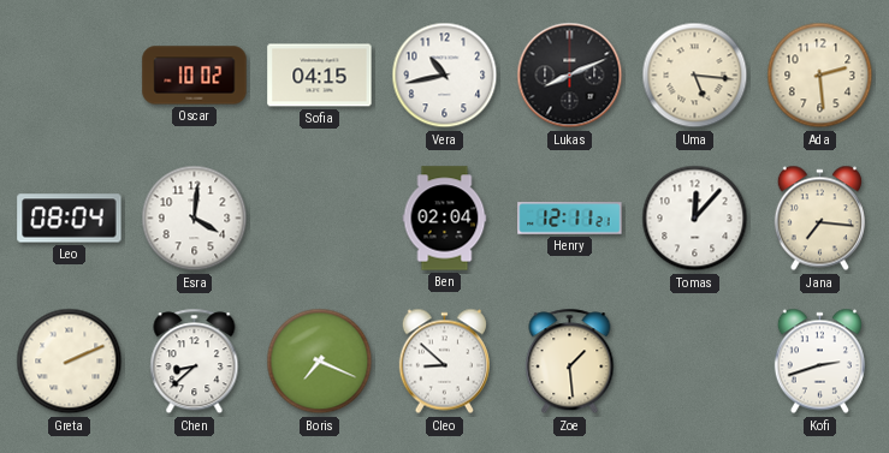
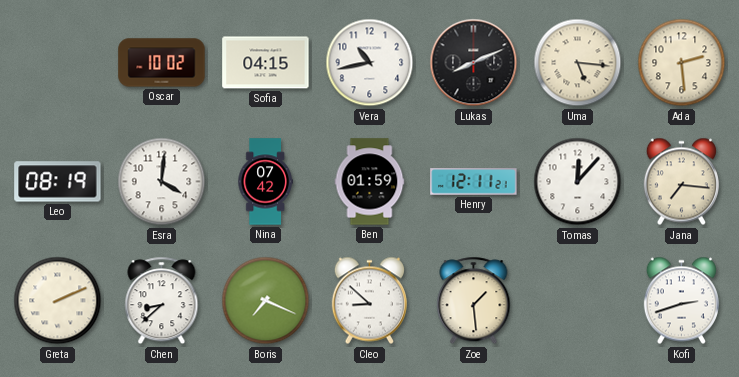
Leo: 08:04 -> 08:19 (58, 182)
Nina: none -> 07:42 (265, 182)
Ben: 02:04 -> 01:59 (370, 182)
